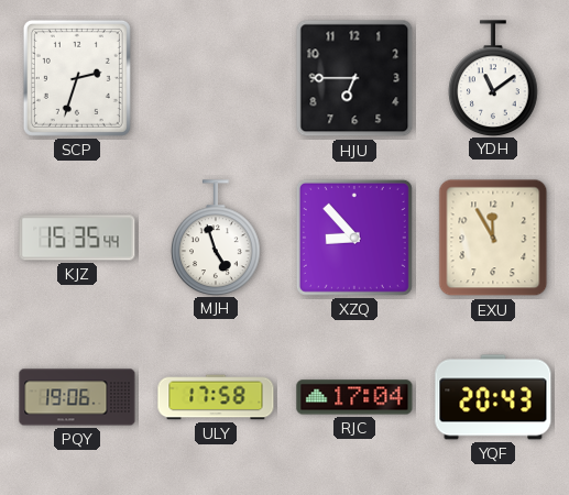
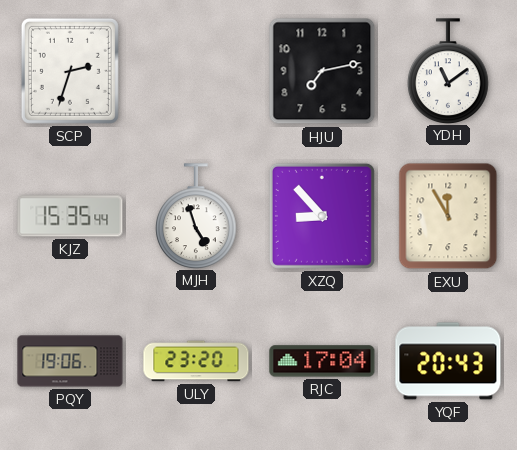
HJU: 6:45 -> 7:13 (322, 71)
ULY: 17:58 -> 23:20 (196, 361)
